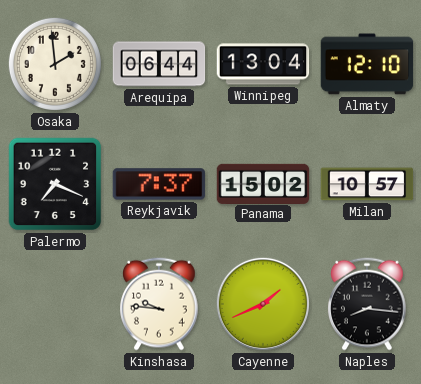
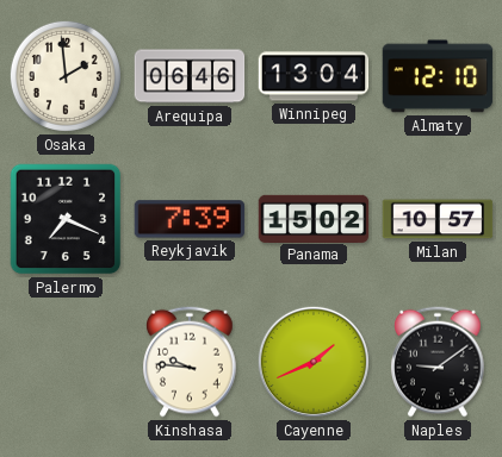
Arequipa: 06:44 -> 06:46 (190, 76)
Reykjavik: 7:37 -> 7:39 (190, 219)
Naples: 8:16 -> 9:09 (438, 362)
